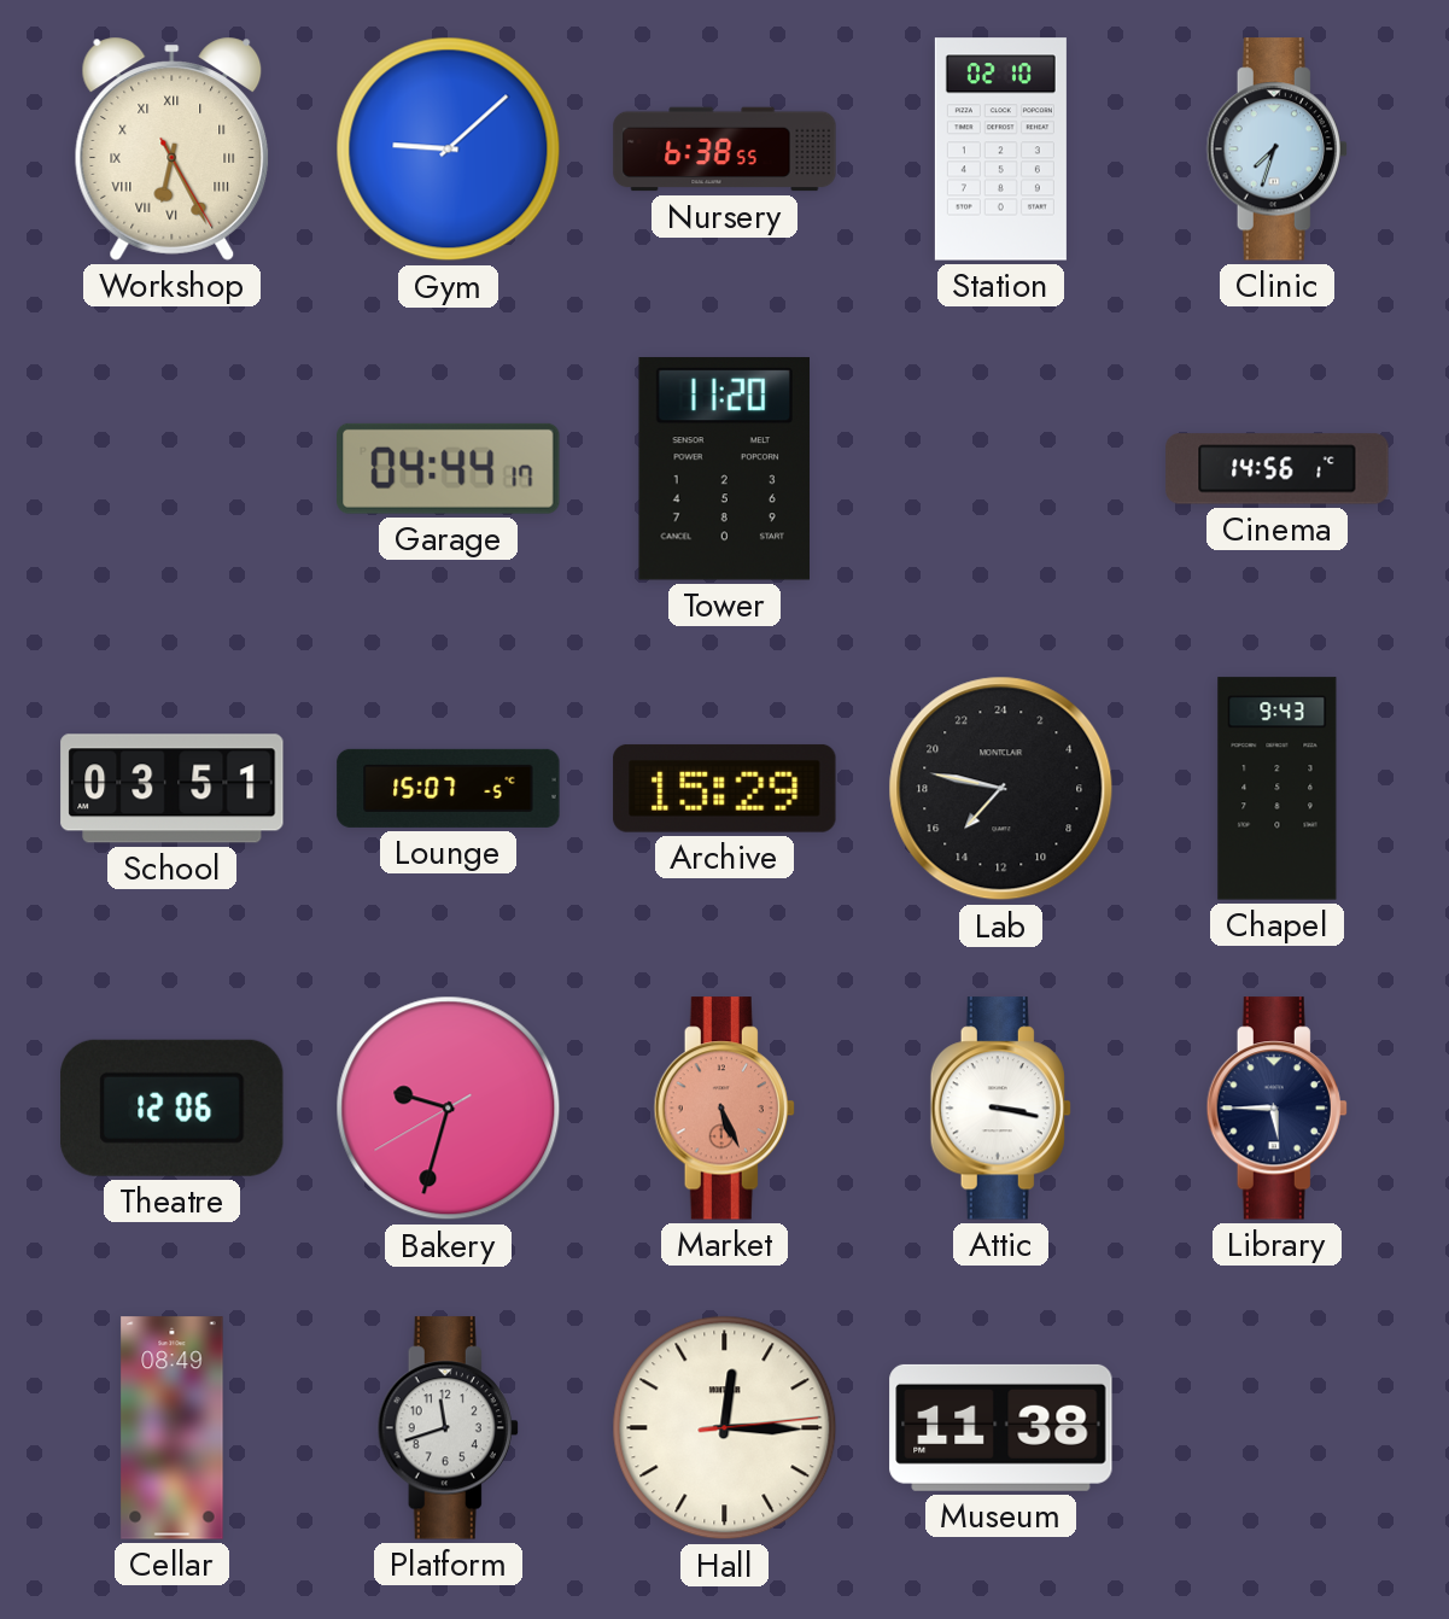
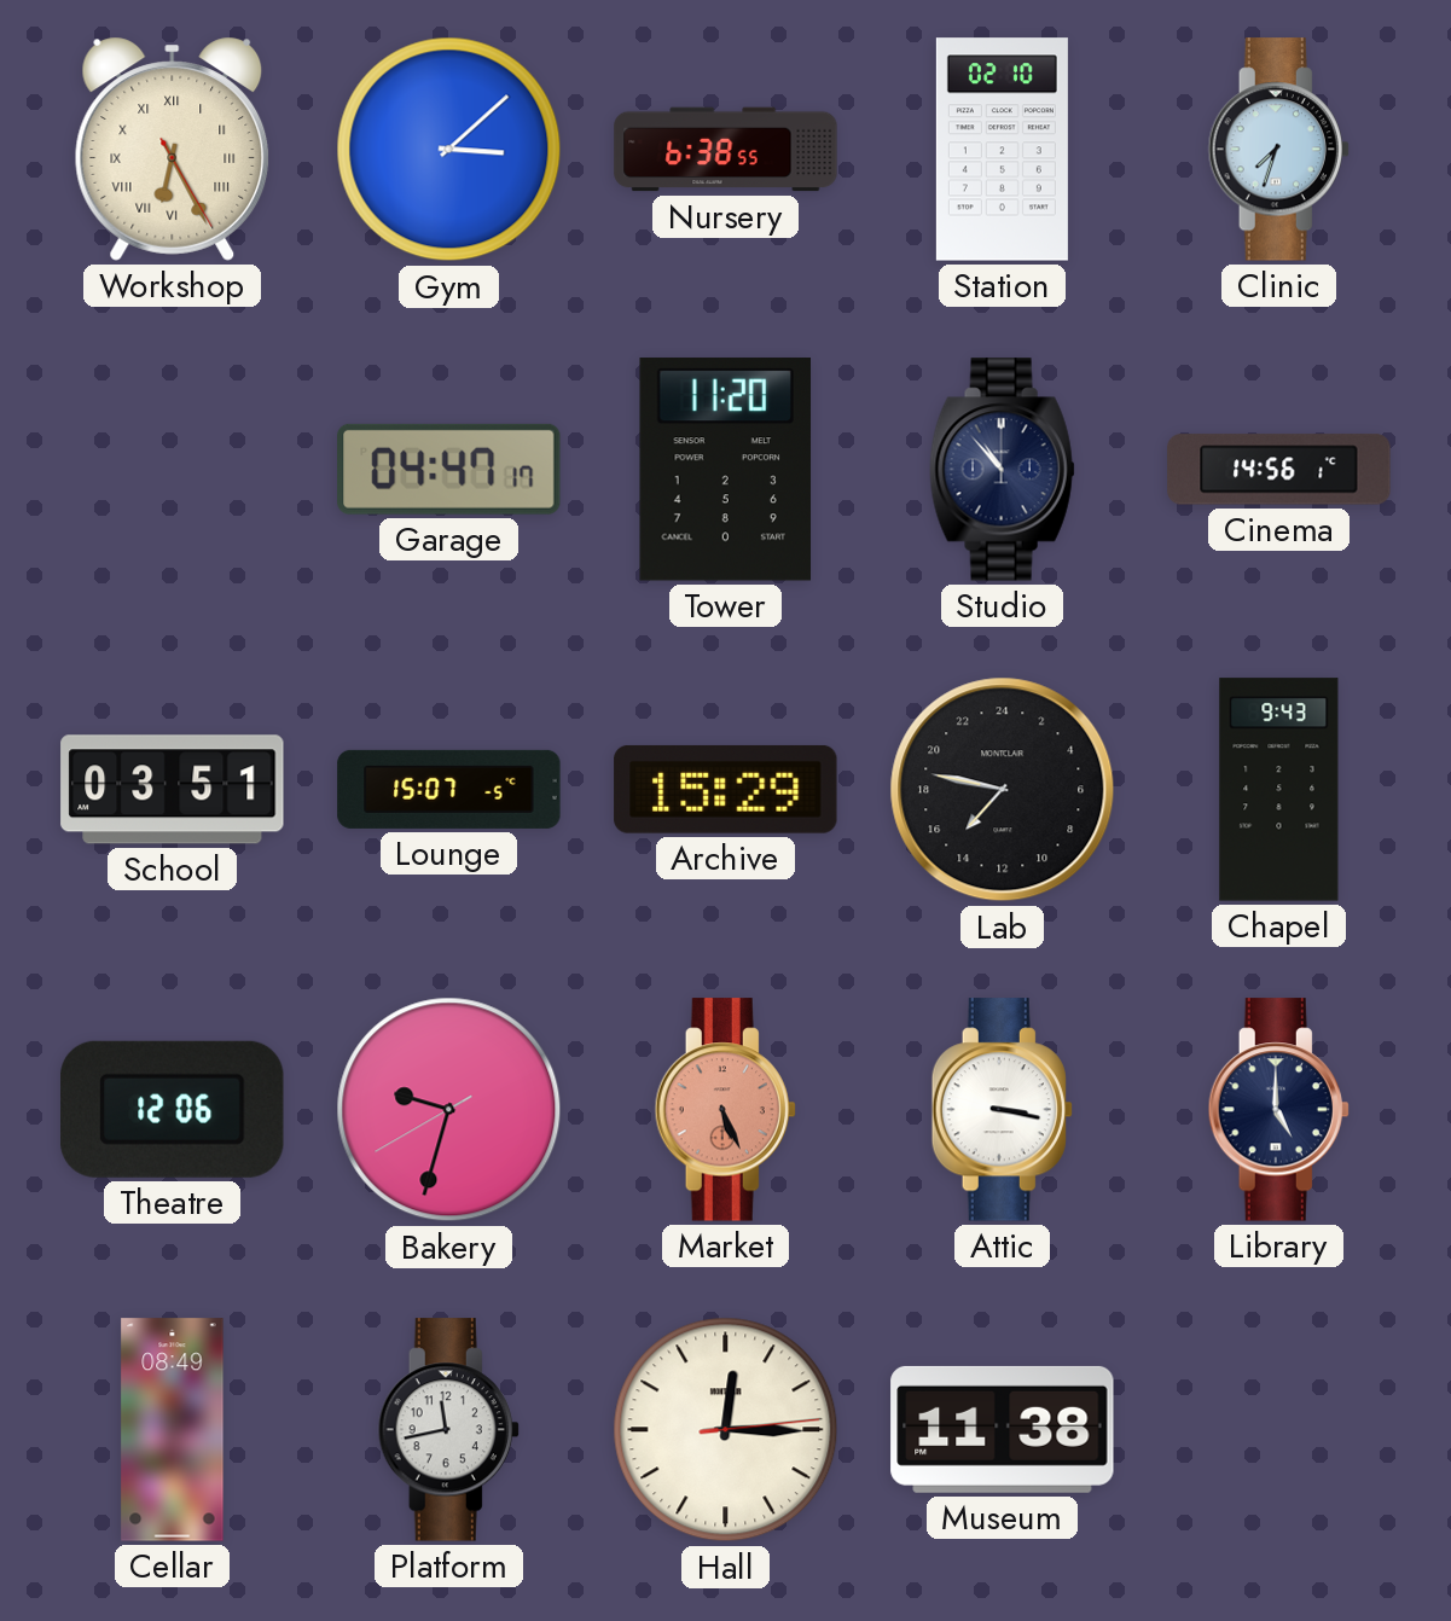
Gym: 9:08 -> 3:08 (449, 150)
Garage: 04:44 -> 04:47 (449, 469)
Studio: none -> 10:53 (1003, 470)
Library: 5:45 -> 5:00 (1278, 1110)
Platform: 11:42 -> 11:43 (448, 1430)
